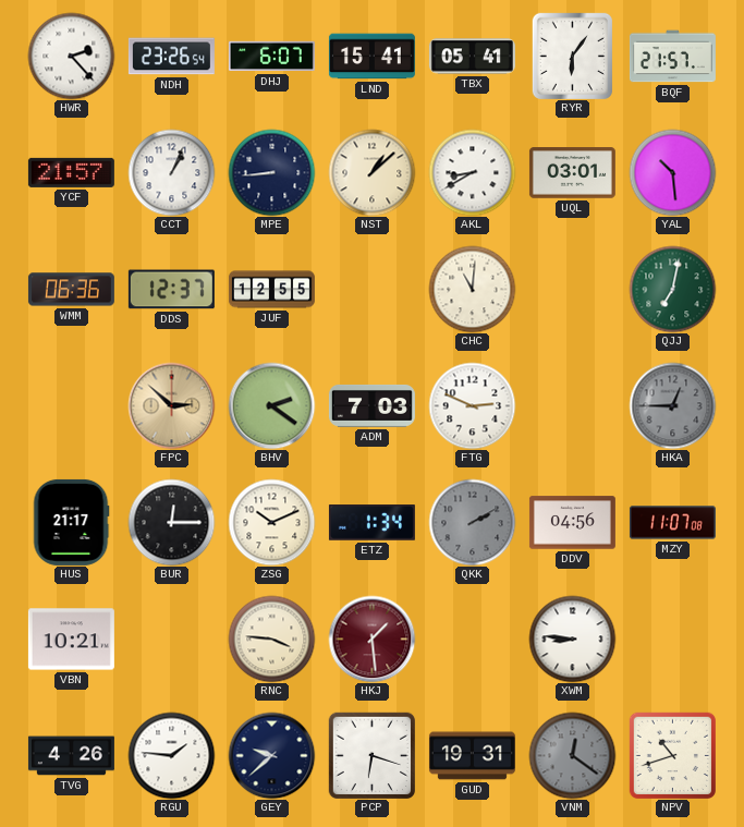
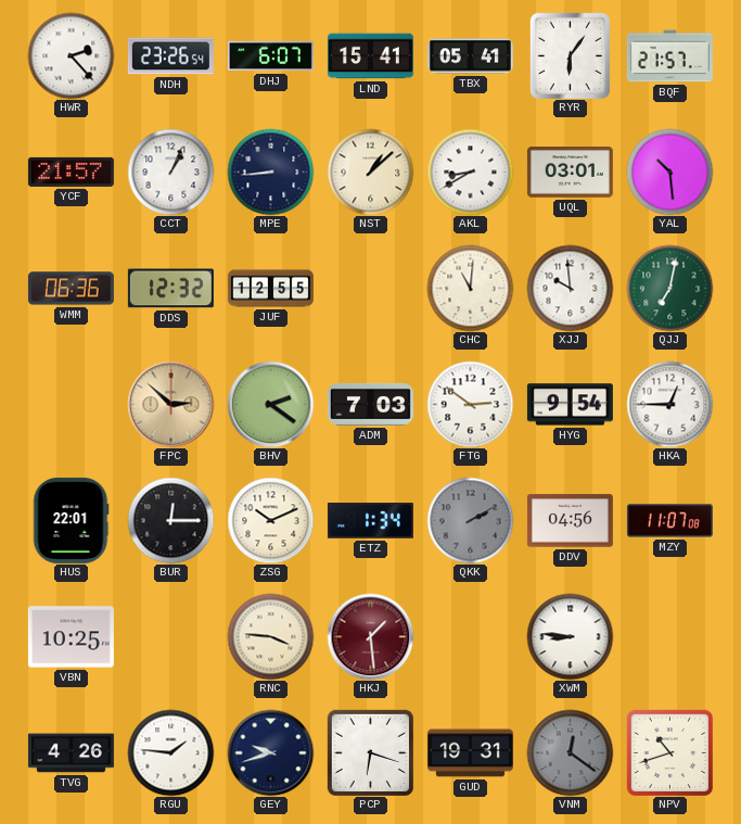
DDS: 12:37 -> 12:32 (170, 289)
XJJ: none -> 9:59 (570, 288)
FTG: 2:49 -> 2:51 (470, 404)
HYG: none -> 9:54 (570, 405)
HKA dial: grey -> white (669, 404)
HUS: 21:17 -> 22:01 (71, 520)
VBN: 10:21 -> 10:25 (71, 637)
GEY: 9:38 -> 9:42 (270, 752)
